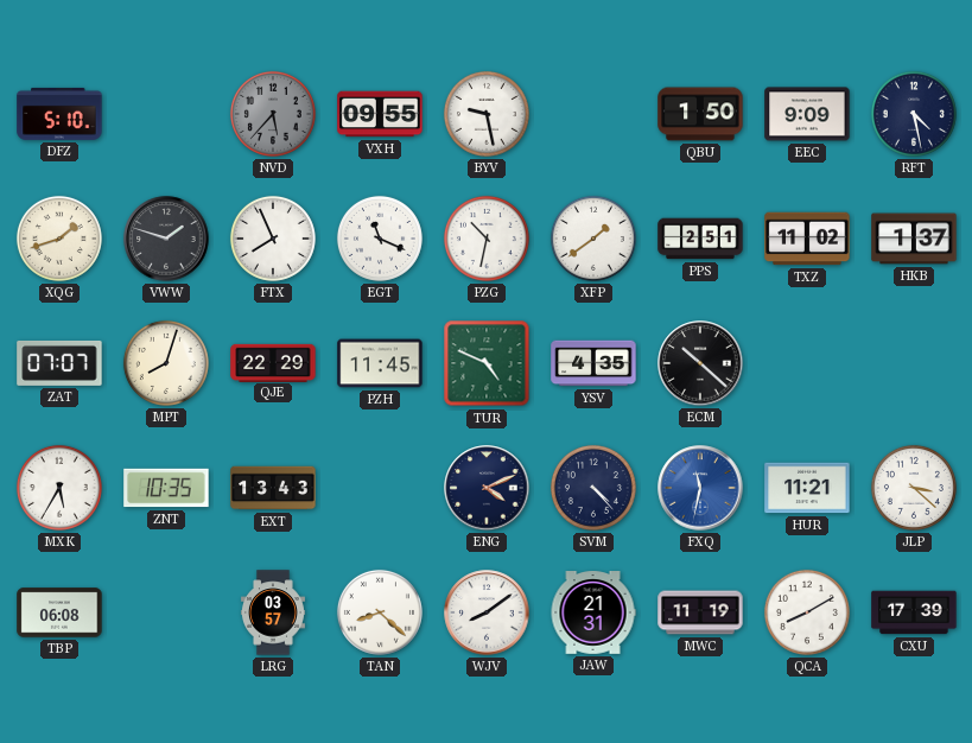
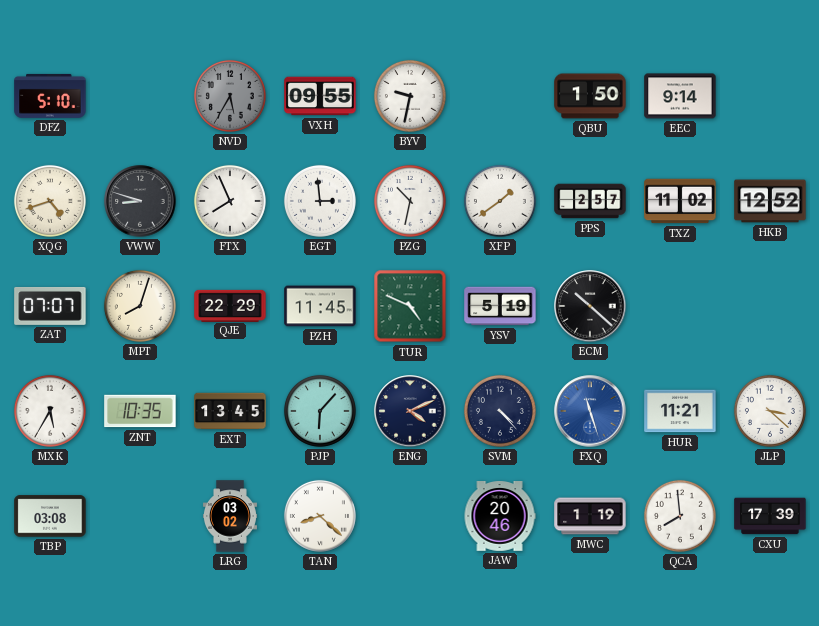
NVD: 5:37 -> 5:35 (230, 96)
BYV: 9:28 -> 9:32 (410, 96)
EEC: 9:09 -> 9:14 (680, 96)
RFT: 4:28 -> none (914, 114)
XQG: 1:42 -> 4:42 (50, 201)
VWW: 1:48 -> 8:48 (140, 201)
EGT: 11:19 -> 2:59 (320, 201)
PPS: 2:51 -> 2:57 (590, 201)
HKB: 1:37 -> 12:52 (770, 201)
YSV: 4:35 -> 5:19 (500, 306)
EXT: 13:43 -> 13:45 (230, 411)
PJP: none -> 6:07 (320, 411)
FXQ: 11:32 -> 11:27 (590, 411)
TBP: 06:08 -> 03:08 (50, 516)
LRG: 03:57 -> 03:02 (230, 516)
WJV: 8:09 -> none (487, 612)
JAW: 21:31 -> 20:46 (500, 517)
MWC: 11:19 -> 1:19 (590, 516)
QCA: 8:10 -> 7:59 (680, 516)
